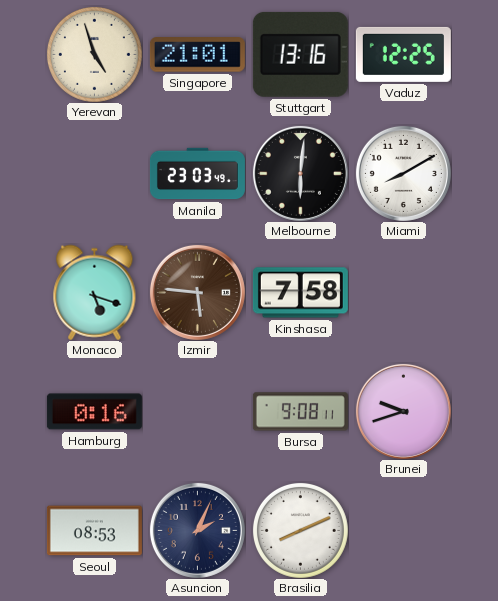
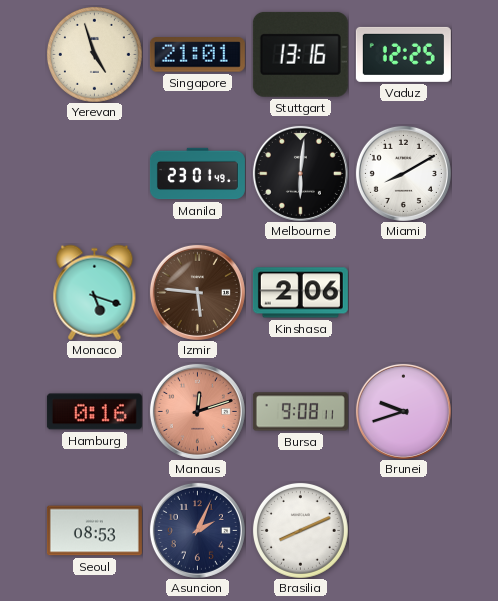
Manila: 23:03 -> 23:01 (197, 174)
Kinshasa: 7:58 -> 2:06 (300, 293)
Manaus: none -> 12:12 (197, 411)
